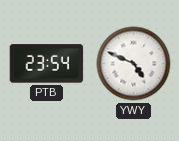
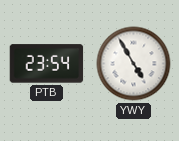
YWY: 4:49 -> 4:55 (134, 64)
